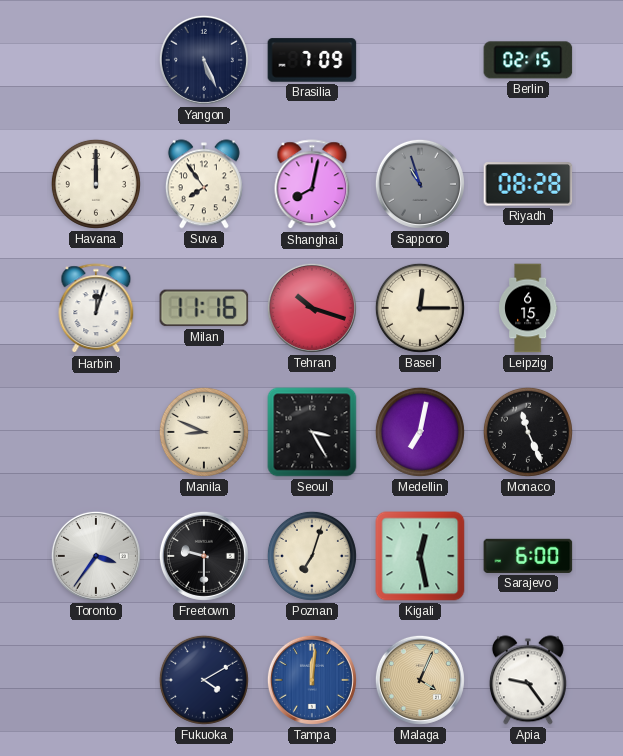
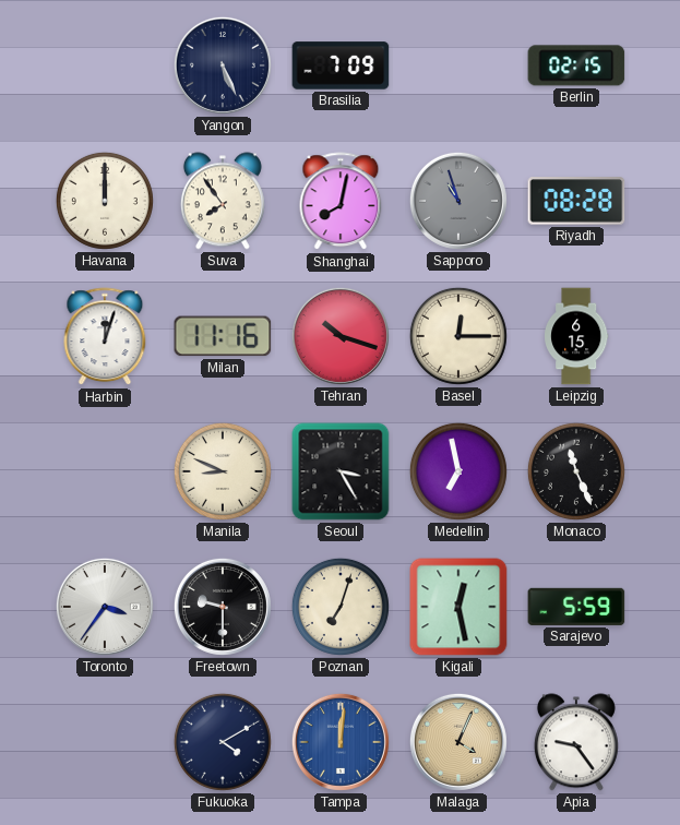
Medellin: 7:02 -> 6:58 (458, 471)
Sarajevo: 6:00 -> 5:59 (576, 607)
